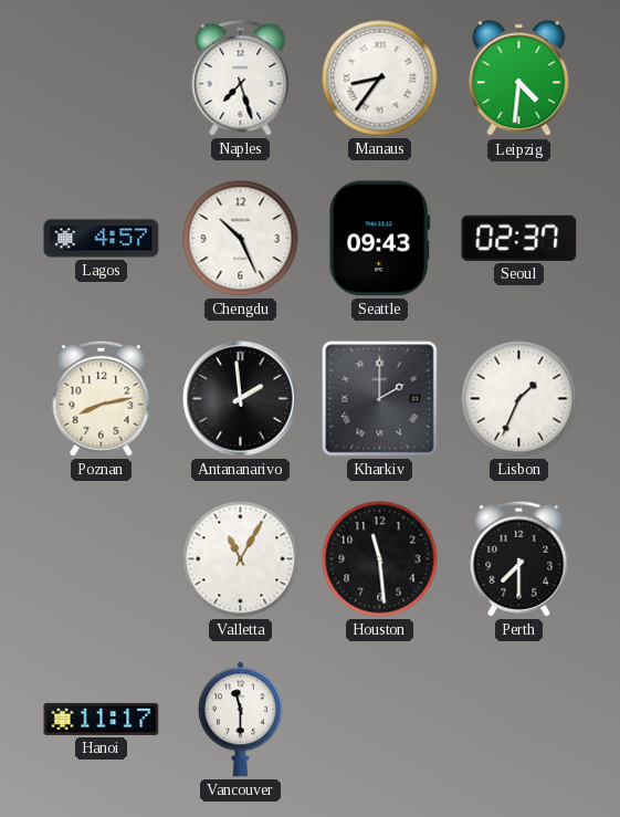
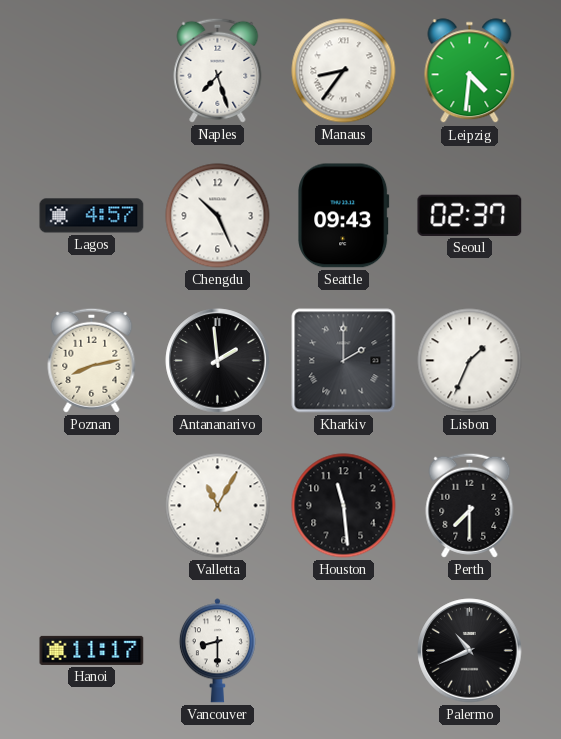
Vancouver: 11:30 -> 8:30 (217, 651)
Palermo: none -> 10:41 (470, 651)
